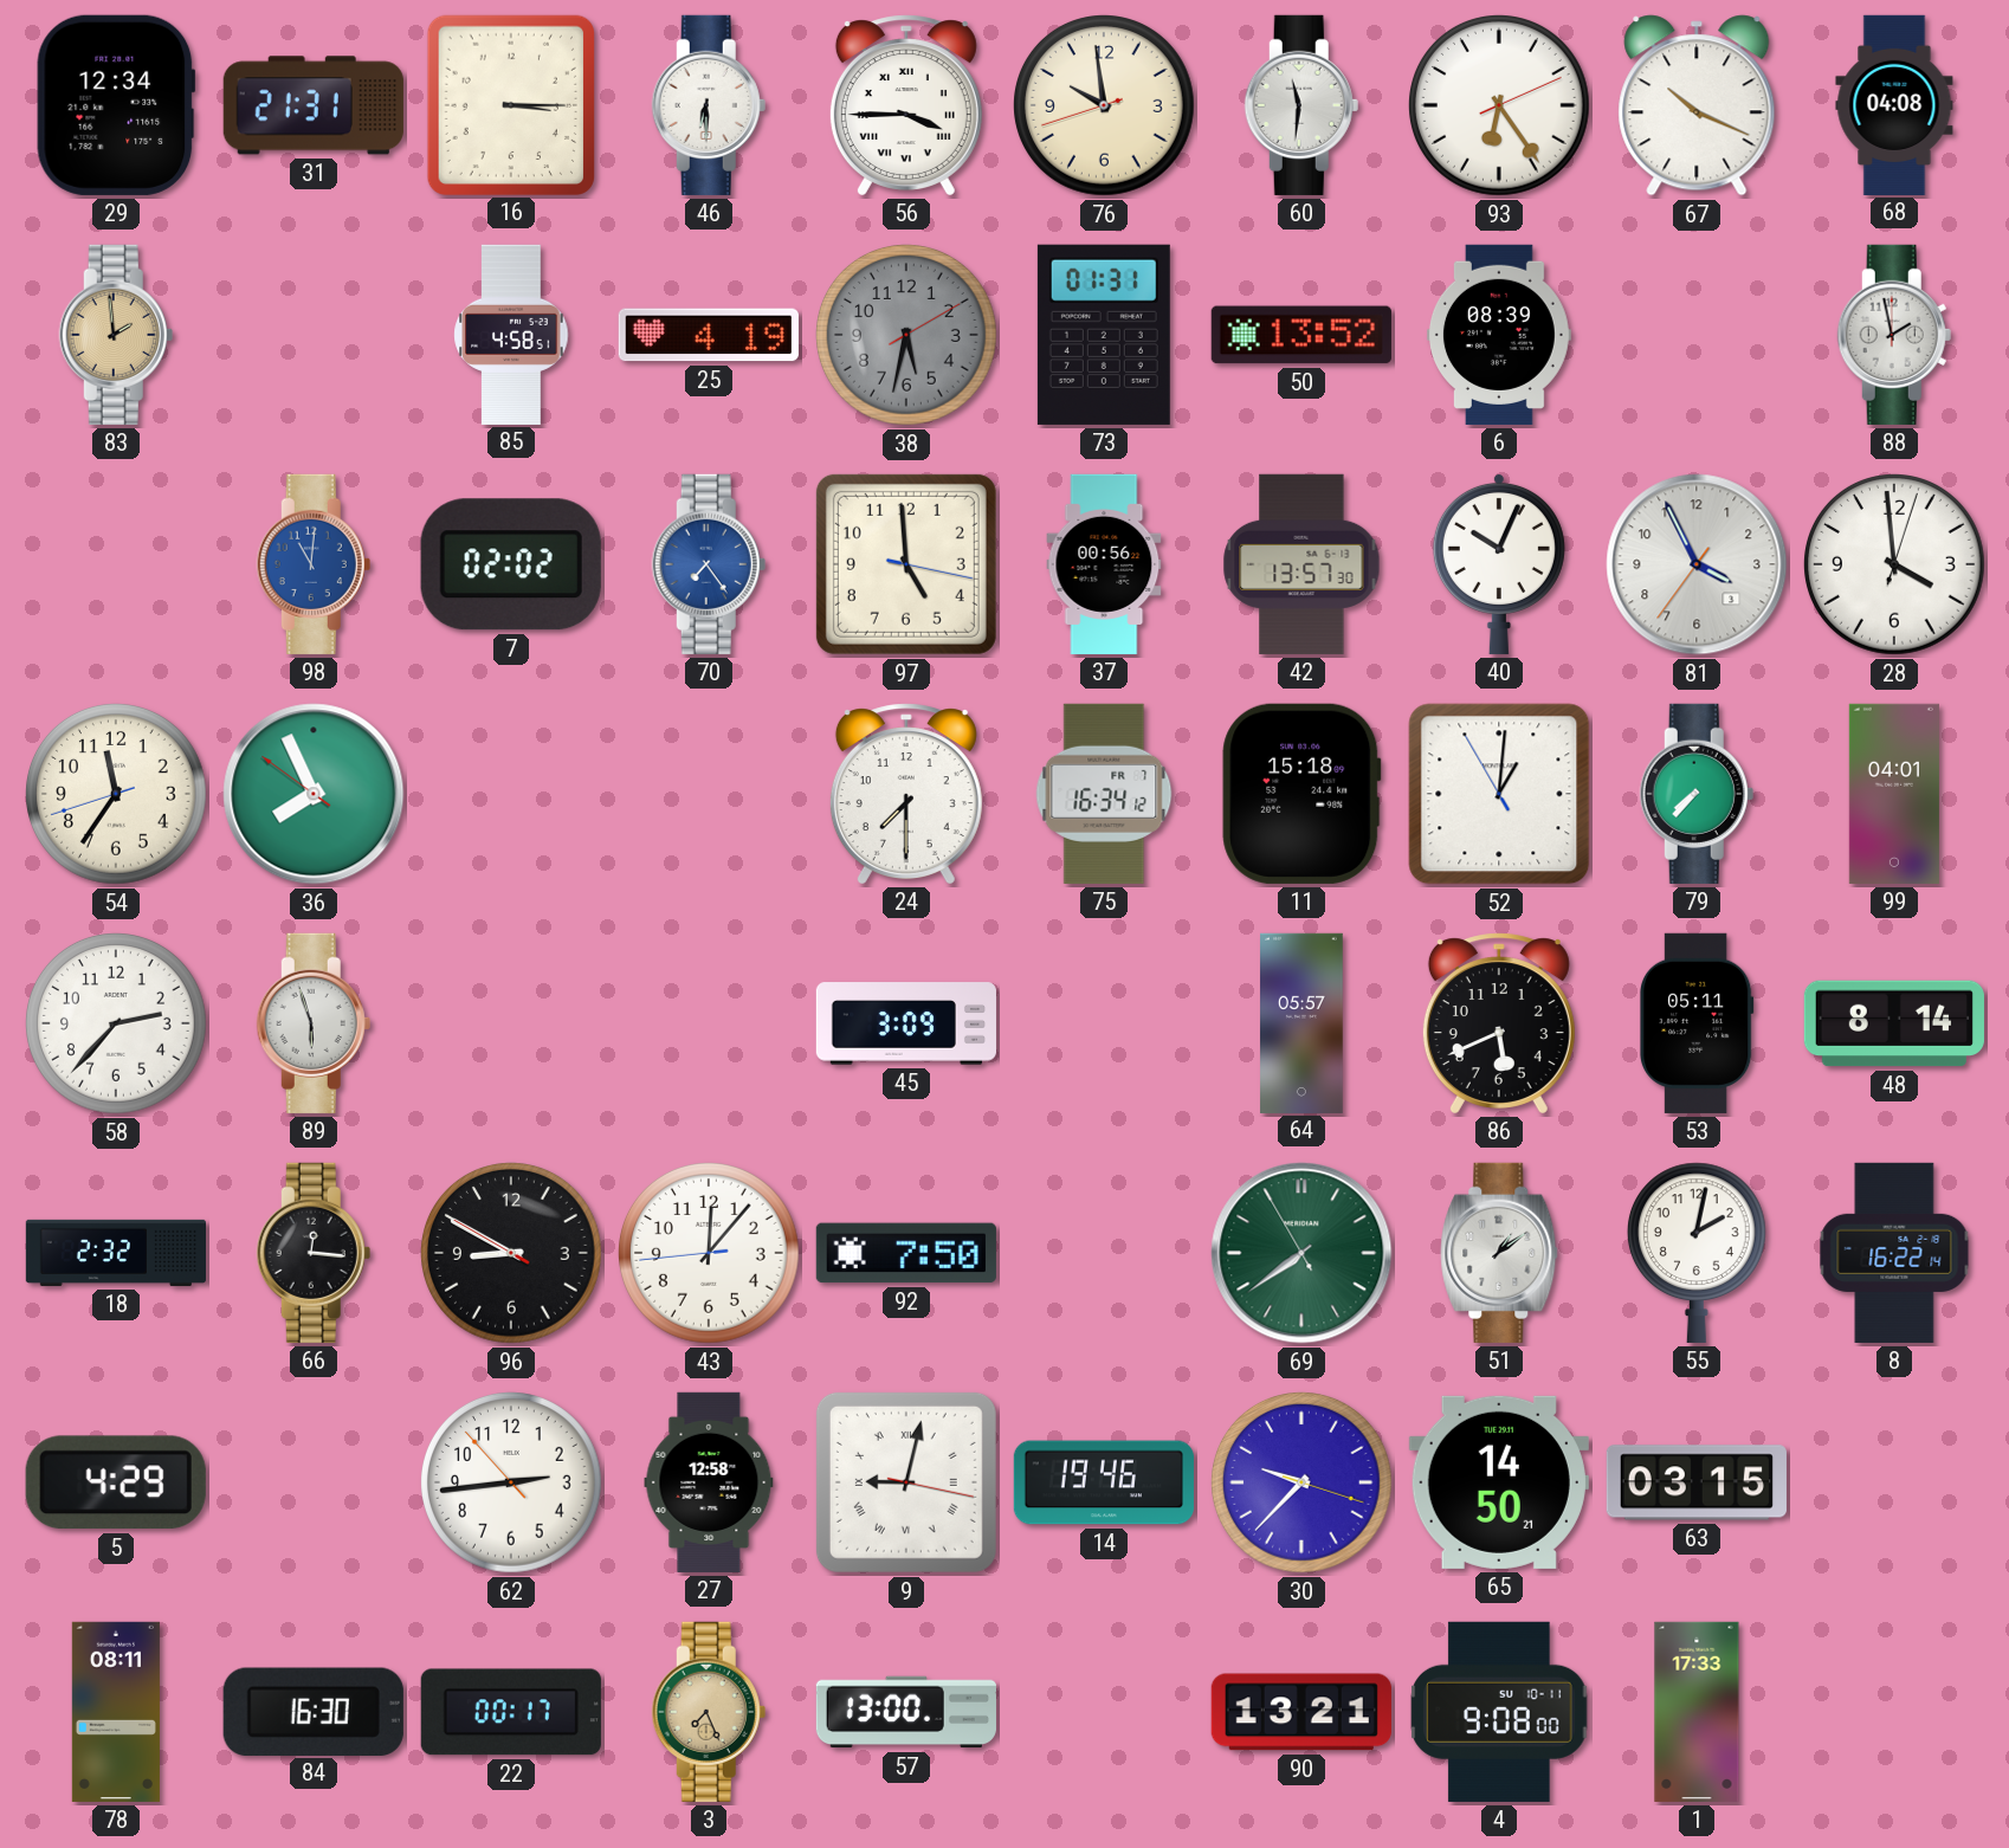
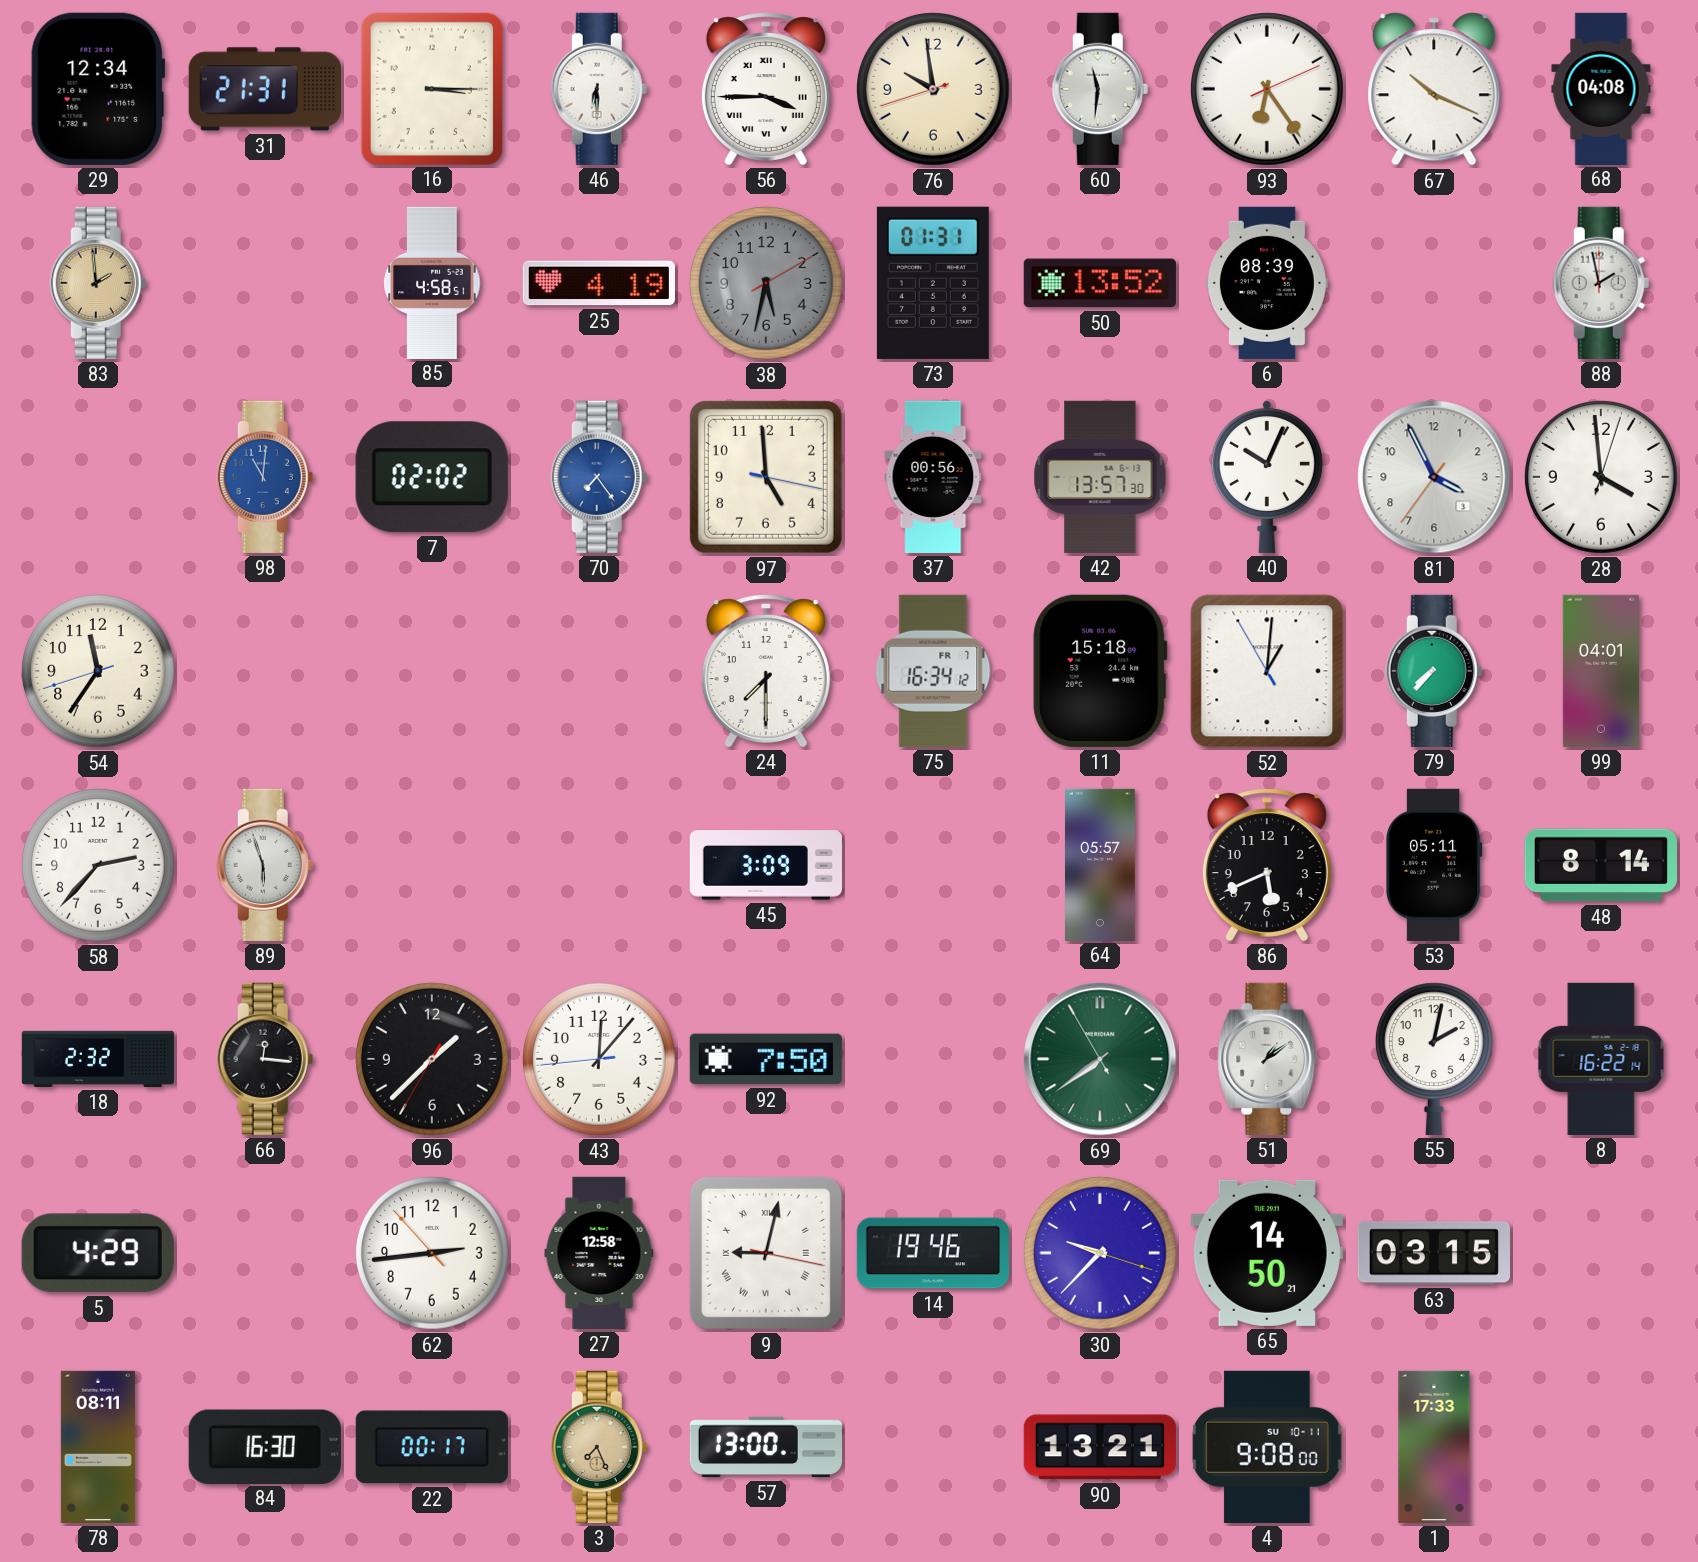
36: 7:55 -> none (314, 794)
96: 8:49 -> 1:37 (433, 1060)
